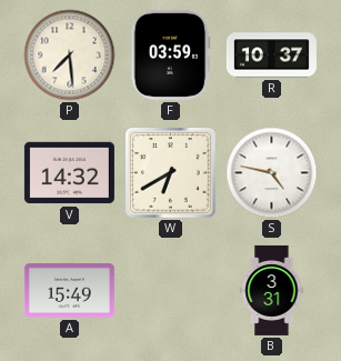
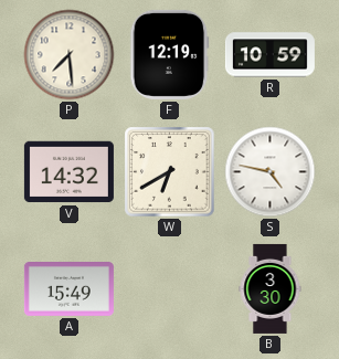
F: 03:59 -> 12:19 (170, 54)
R: 10:37 -> 10:59 (269, 55)
B: 3:31 -> 3:30 (271, 288)
